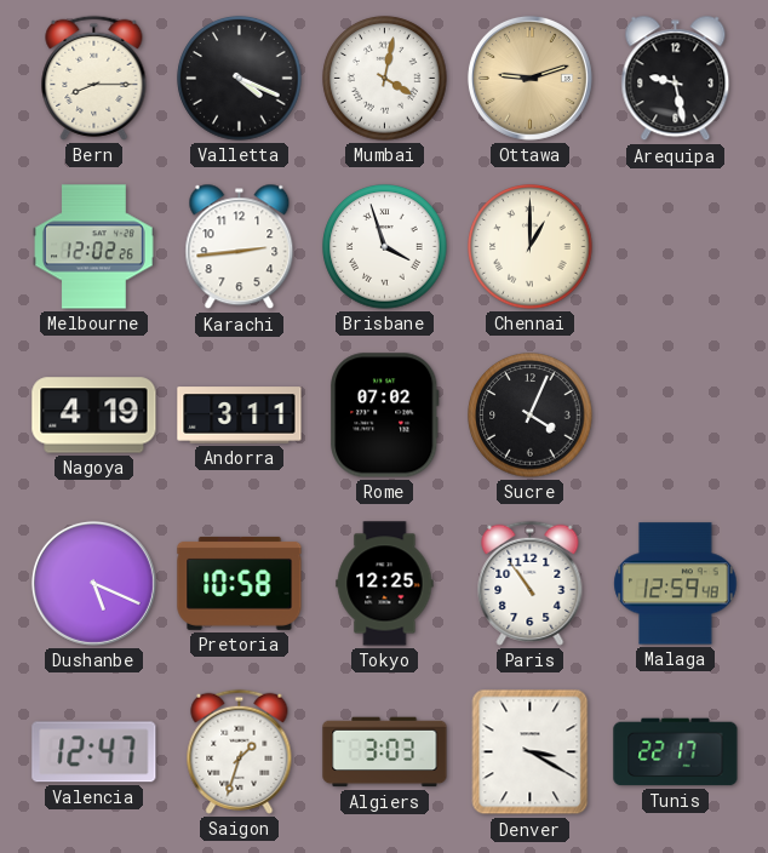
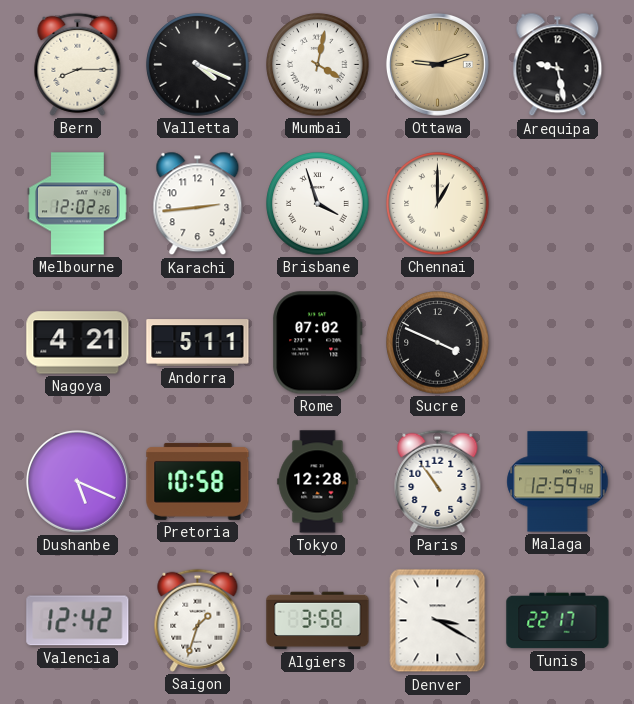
Nagoya: 4:19 -> 4:21 (78, 343)
Andorra: 3:11 -> 5:11 (198, 343)
Sucre: 4:04 -> 3:49 (438, 343)
Tokyo: 12:25 -> 12:28 (318, 482)
Valencia: 12:47 -> 12:42 (78, 621)
Algiers: 3:03 -> 3:58 (318, 621)
